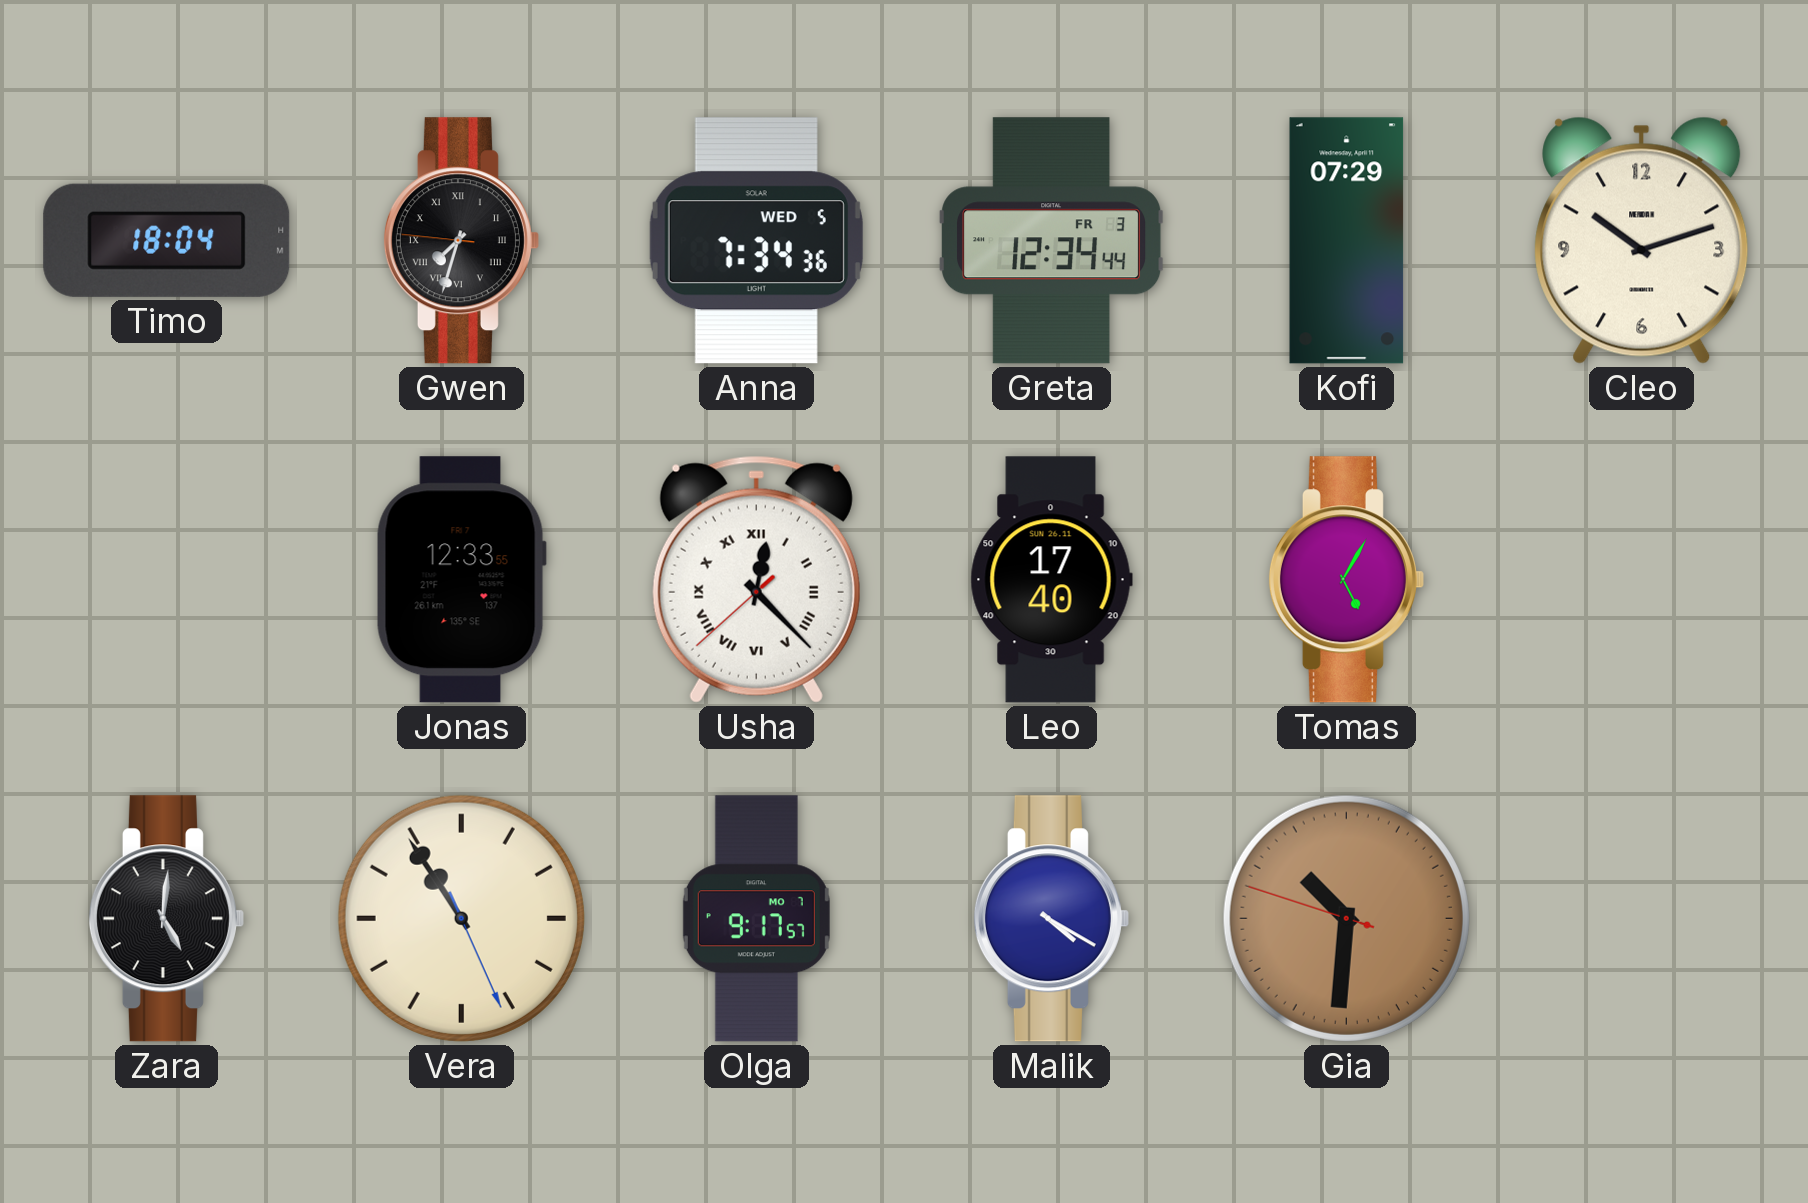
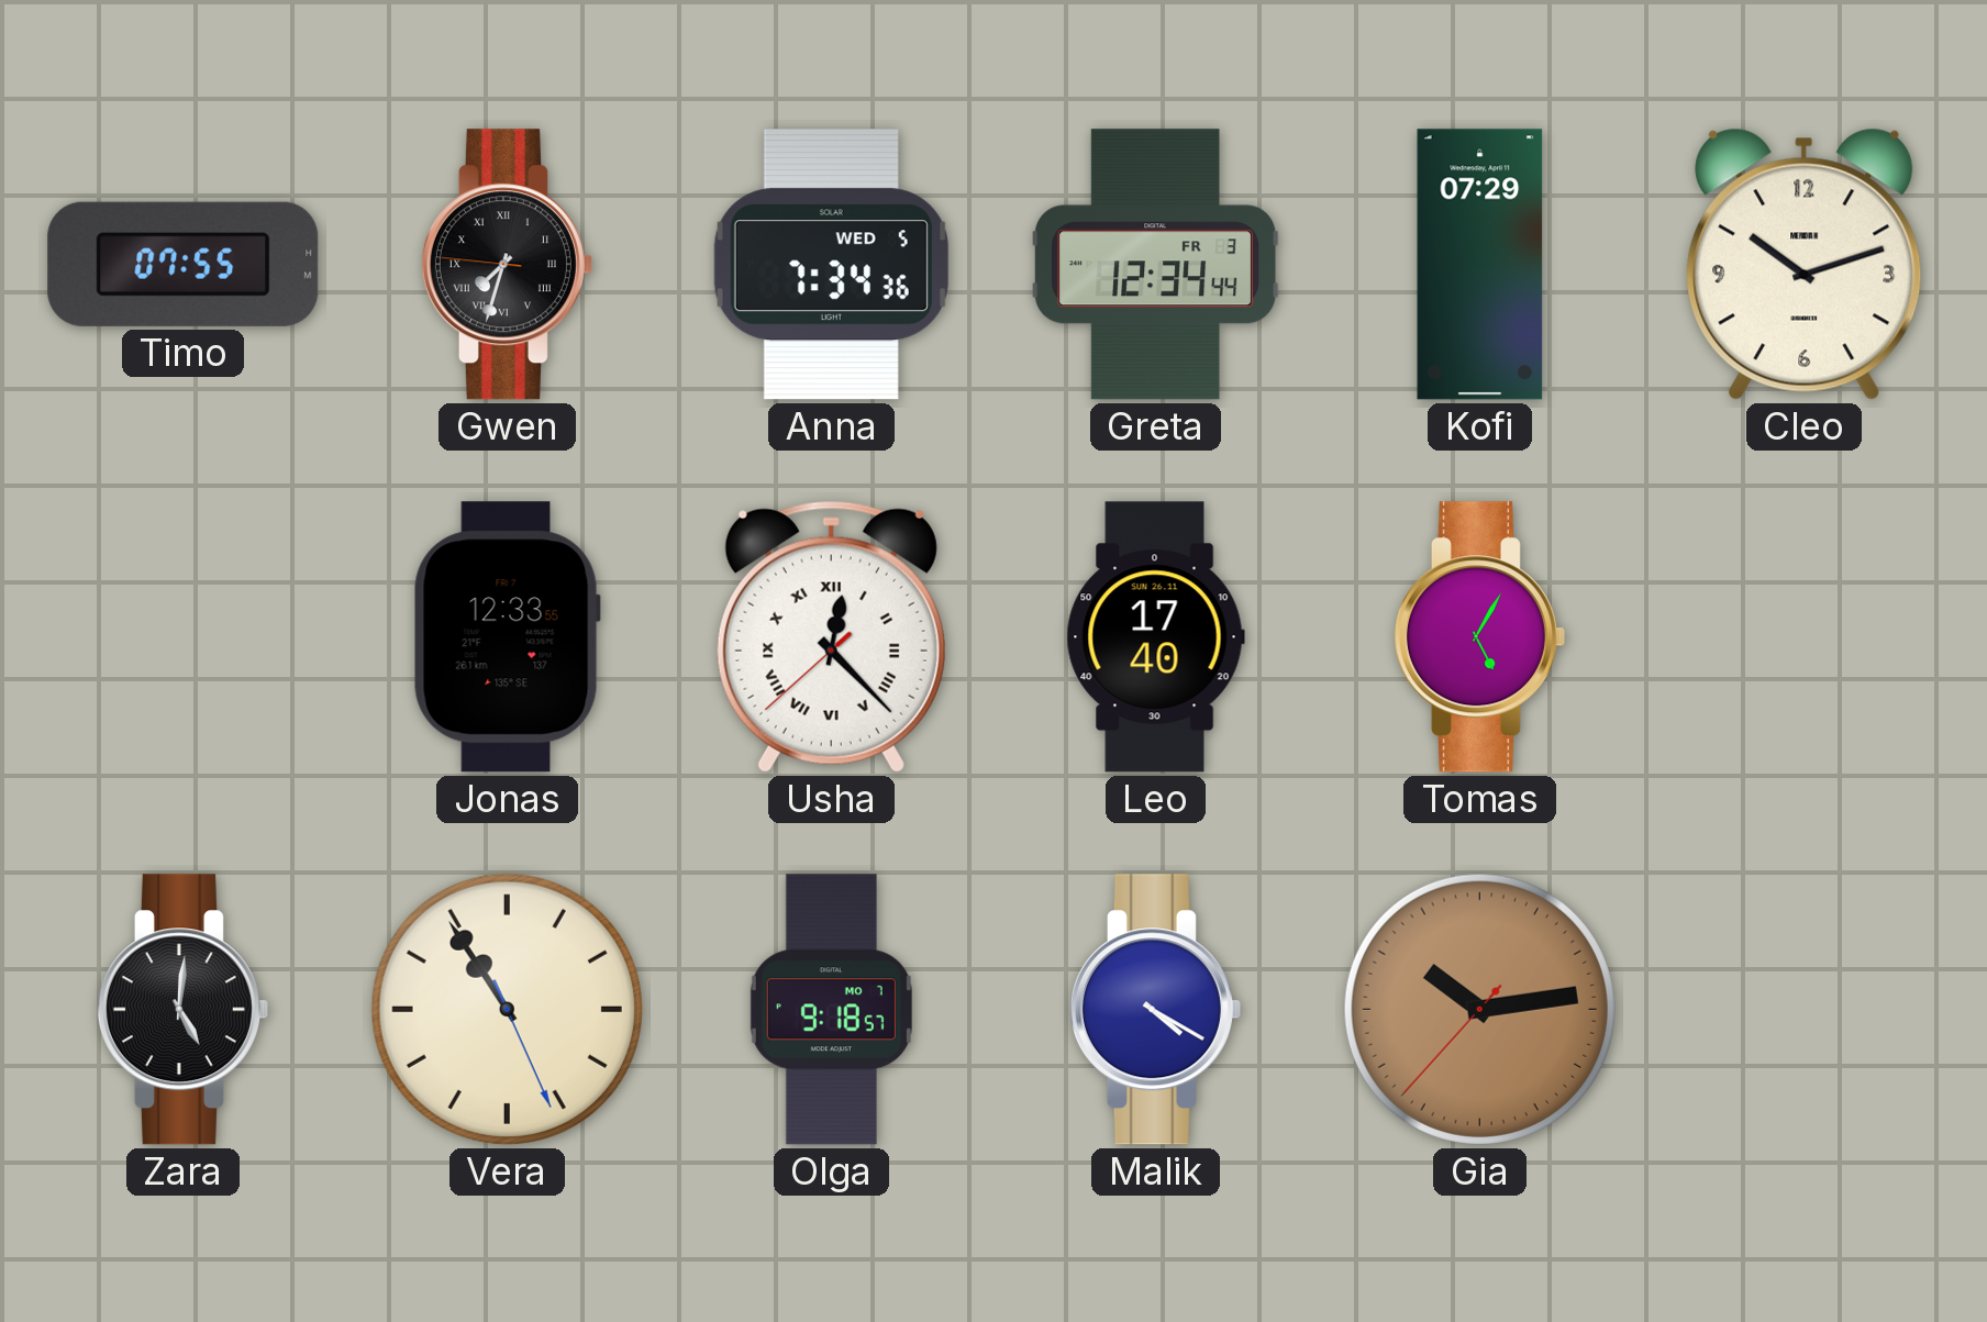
Timo: 18:04 -> 07:55 (184, 264)
Olga: 9:17 -> 9:18 (831, 1010)
Gia: 10:30 -> 10:13 (1479, 1009)
